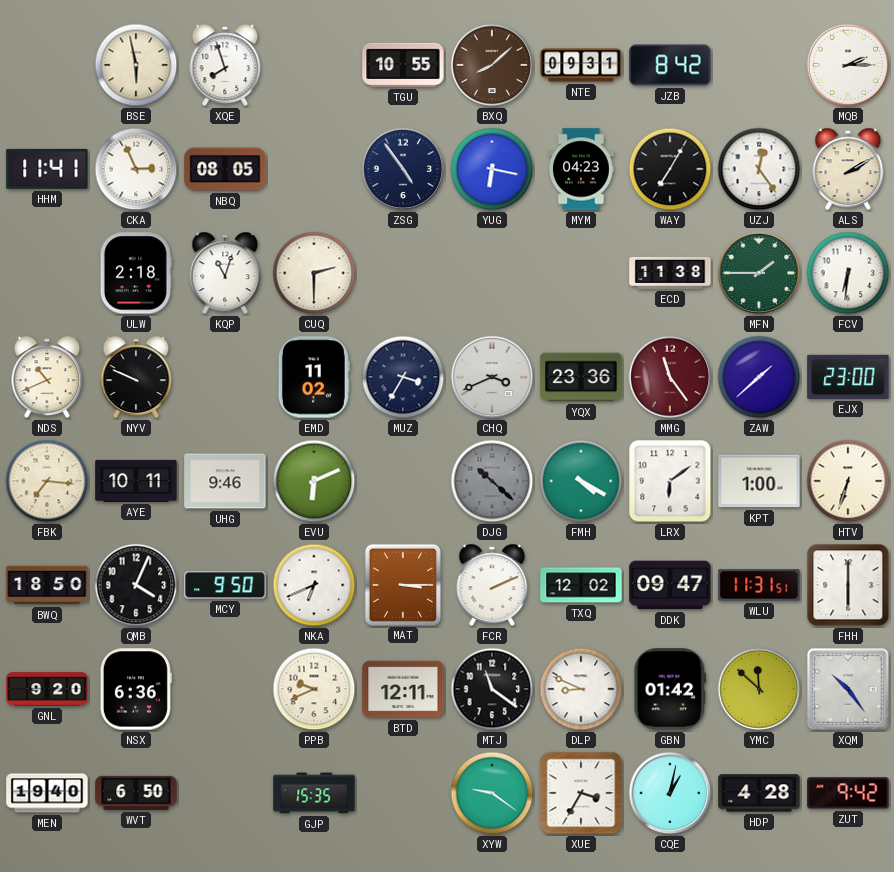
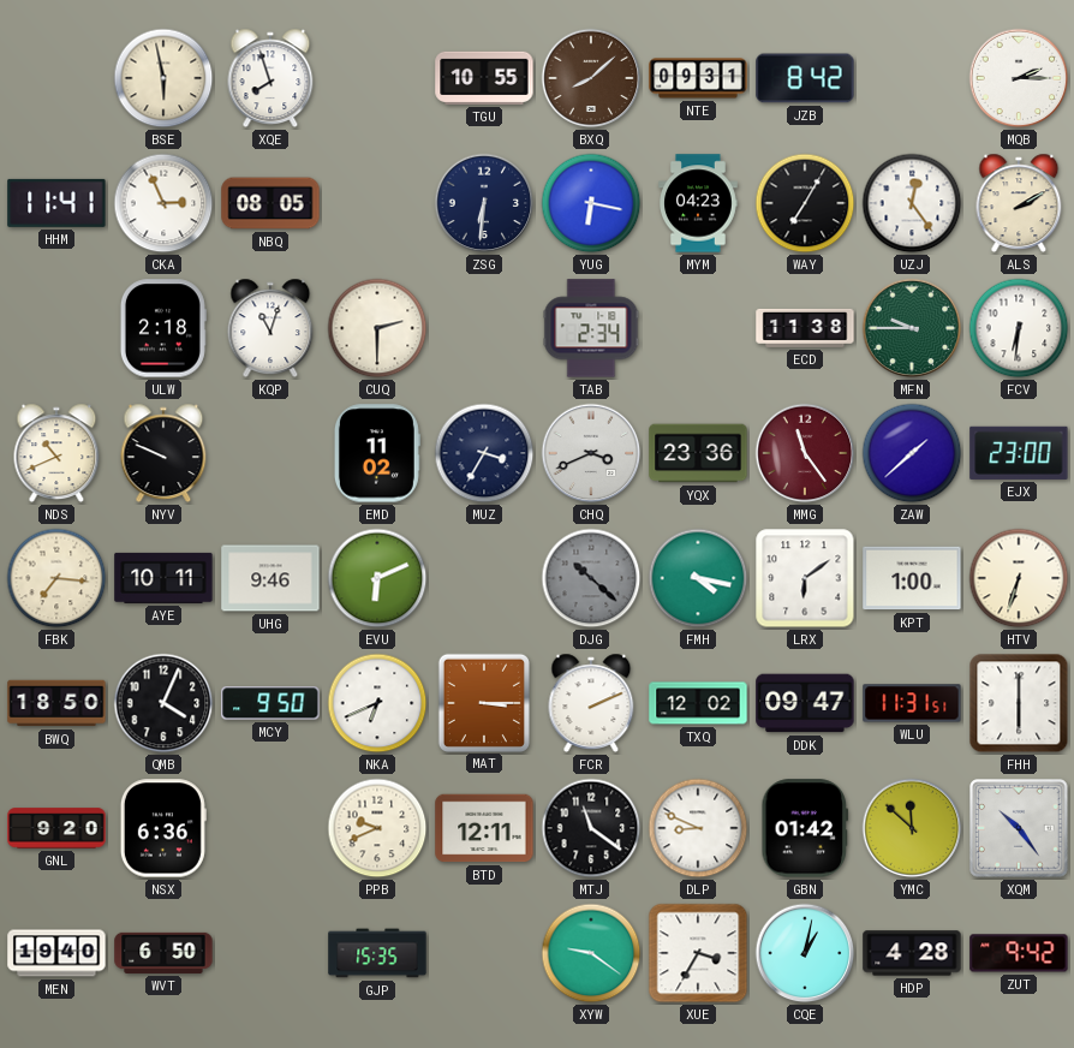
ZSG: 4:54 -> 6:31 (484, 203)
TAB: none -> 2:34 (591, 328)
MFN: 1:45 -> 9:45 (912, 328)
FMH: 4:20 -> 4:17 (698, 578)
